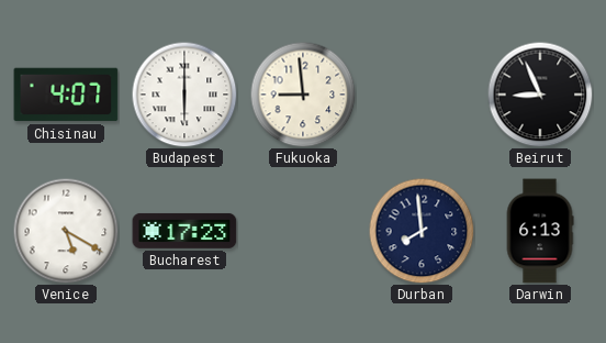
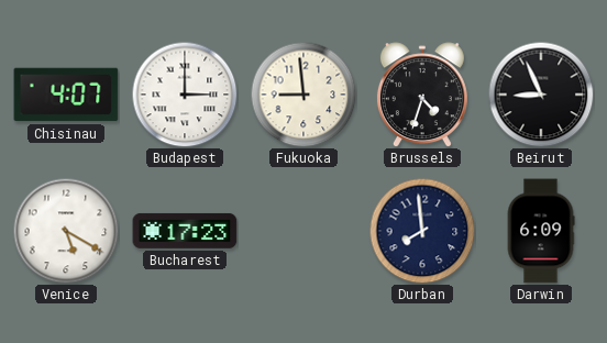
Budapest: 6:00 -> 3:00 (185, 95)
Brussels: none -> 4:33 (422, 95)
Darwin: 6:13 -> 6:09 (541, 231)
